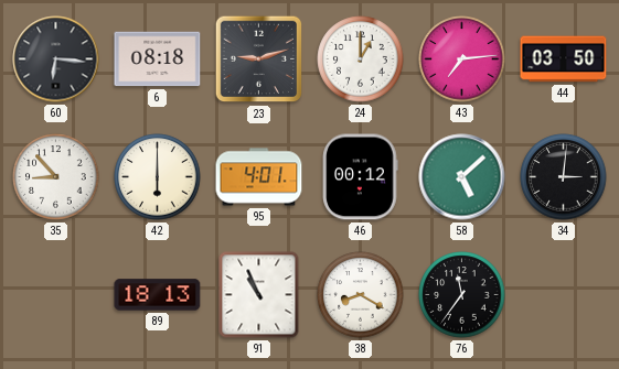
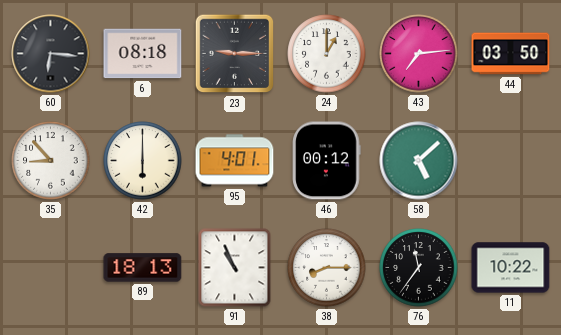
23: 9:12 -> 9:15 (235, 54)
34: 3:01 -> none (564, 177)
38: 8:20 -> 8:15 (327, 268)
11: none -> 10:22 (511, 268)
